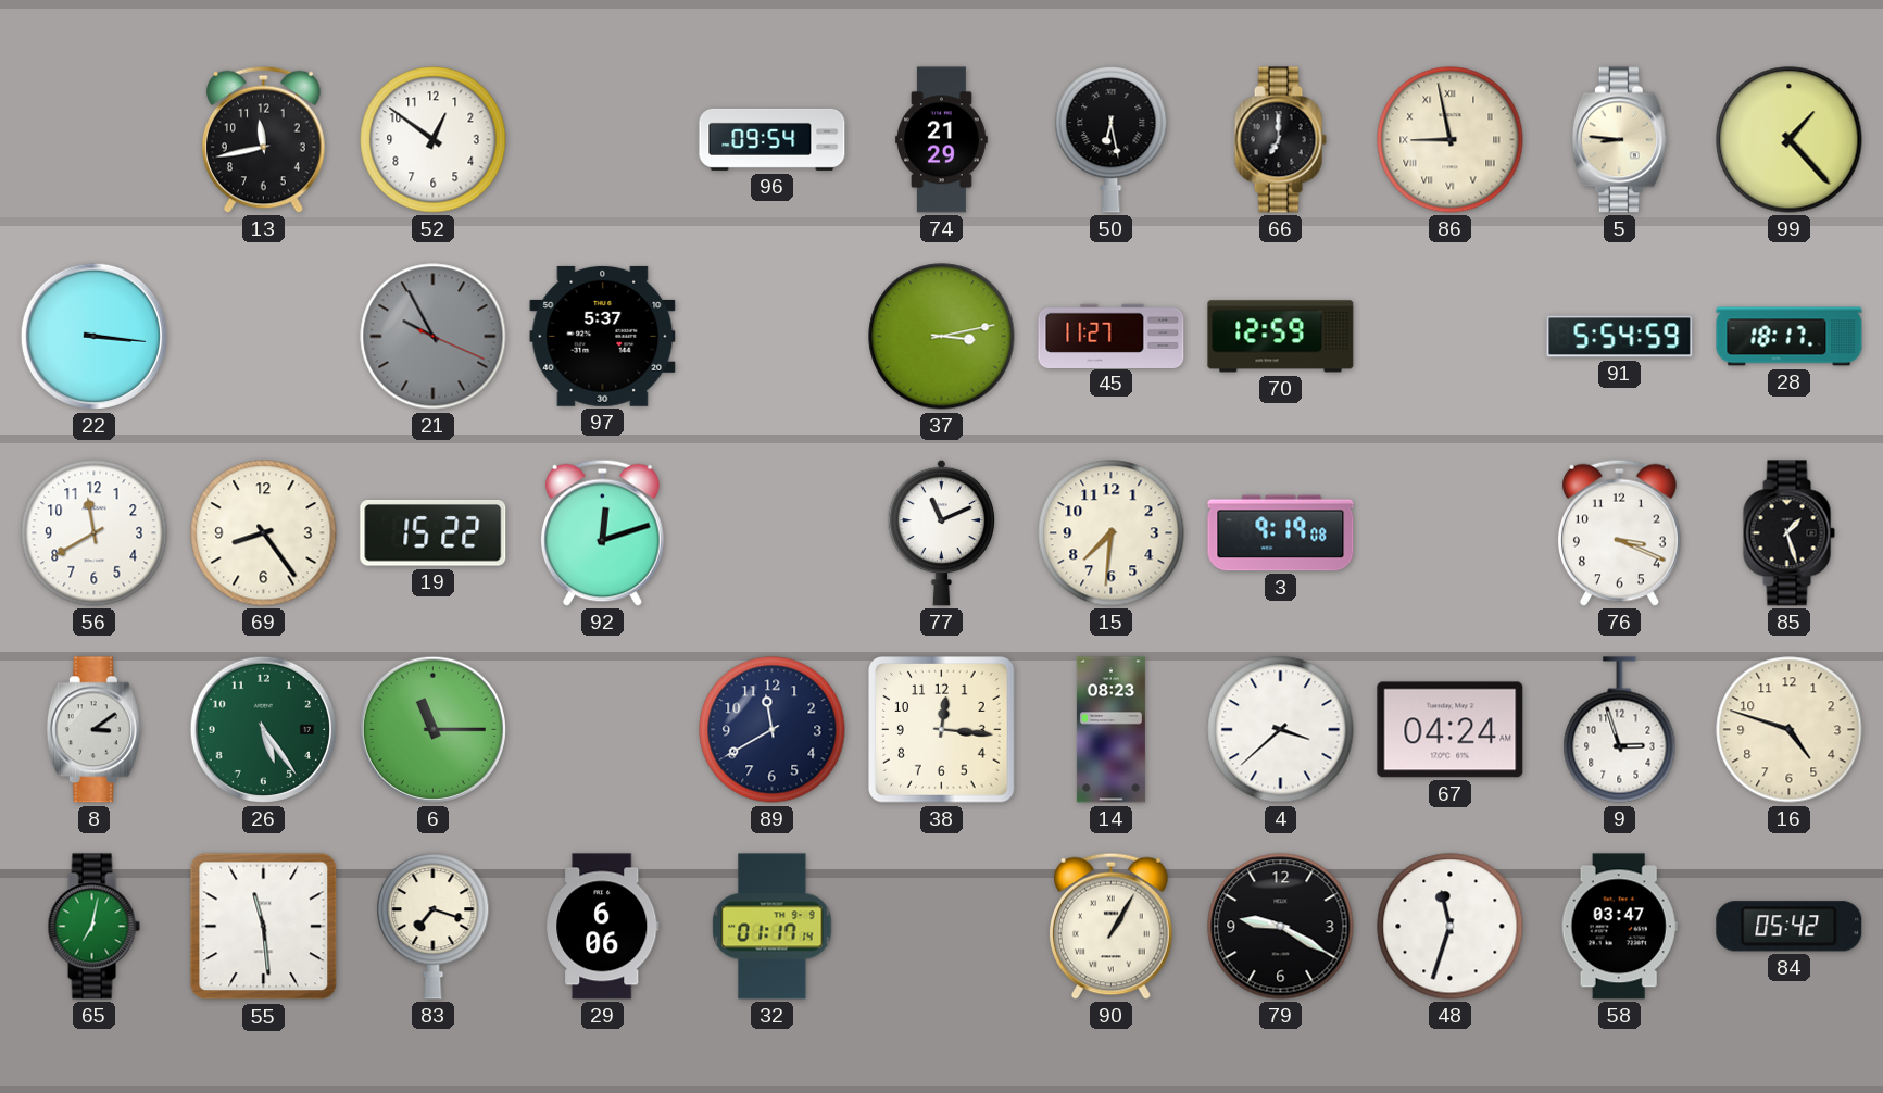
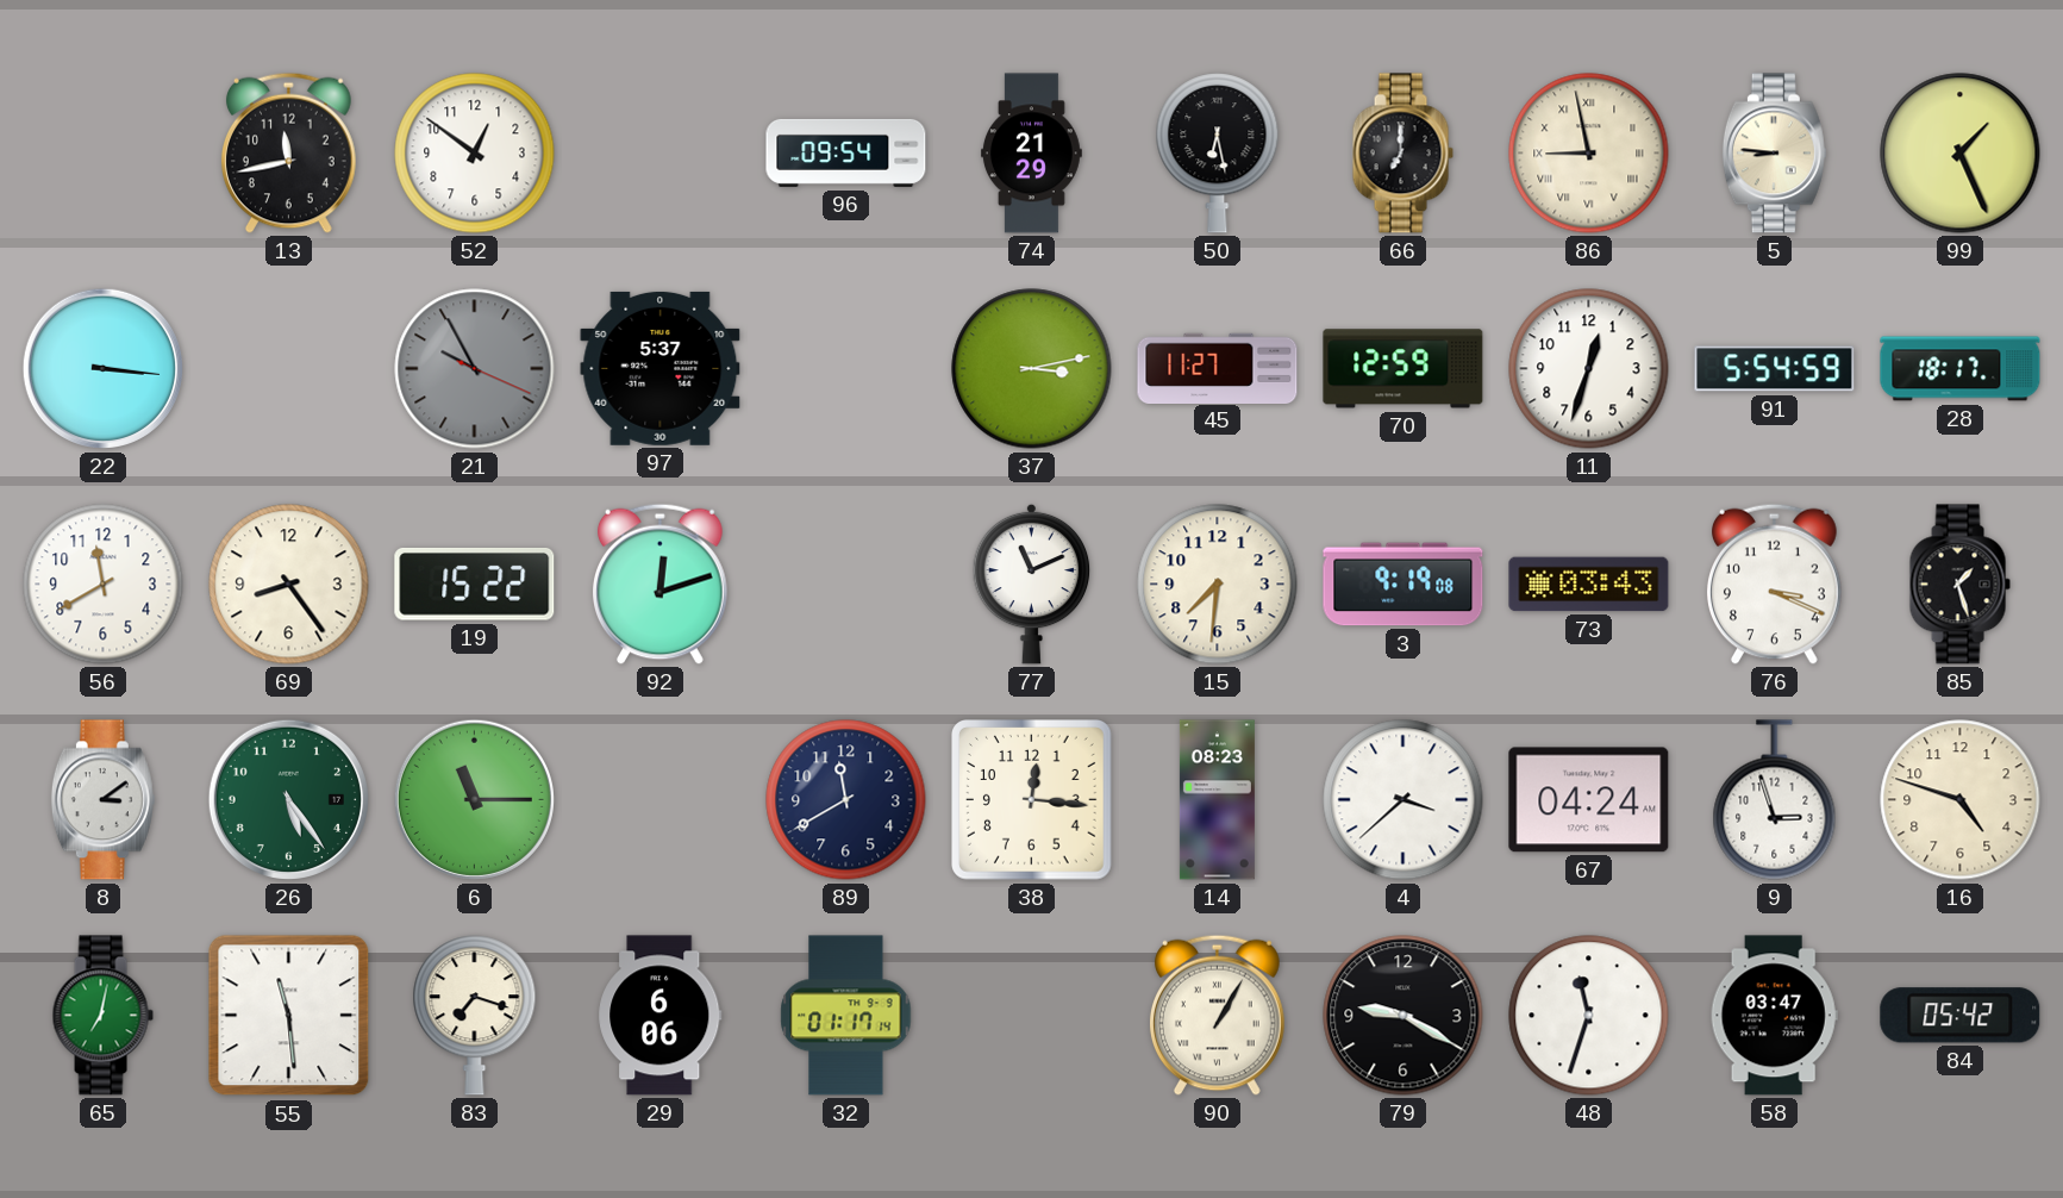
99: 1:23 -> 1:26 (1961, 154)
11: none -> 12:33 (1589, 369)
73: none -> 03:43 (1589, 585)
